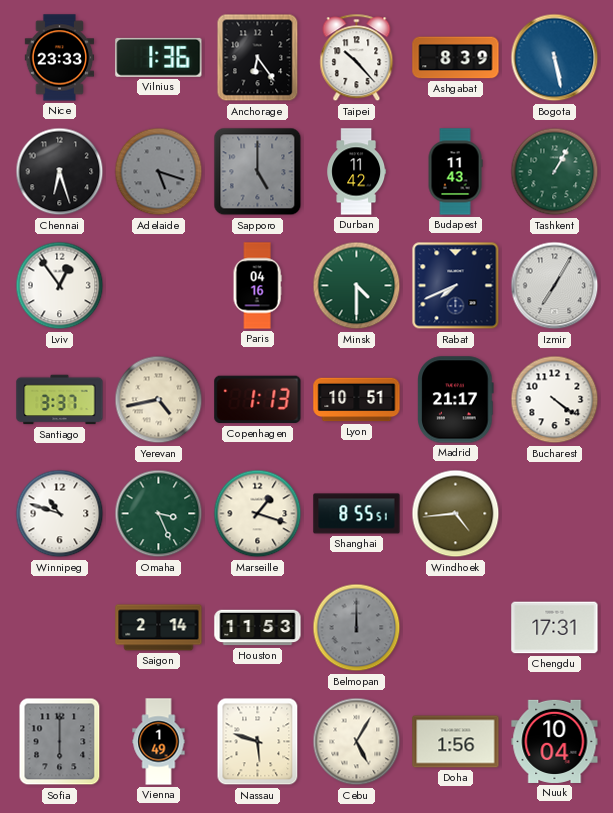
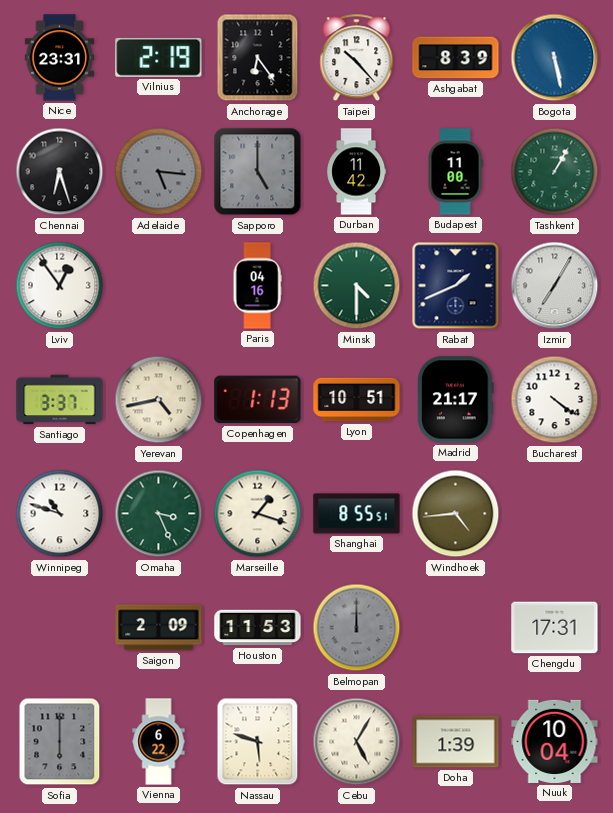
Nice: 23:33 -> 23:31 (60, 58)
Vilnius: 1:36 -> 2:19 (159, 57)
Adelaide: 5:18 -> 5:16 (159, 172)
Budapest: 11:43 -> 11:00 (455, 172)
Rabat: 7:41 -> 1:41 (456, 286)
Saigon: 2:14 -> 2:09 (159, 628)
Vienna: 1:49 -> 6:22 (159, 742)
Doha: 1:56 -> 1:39 (456, 742)
